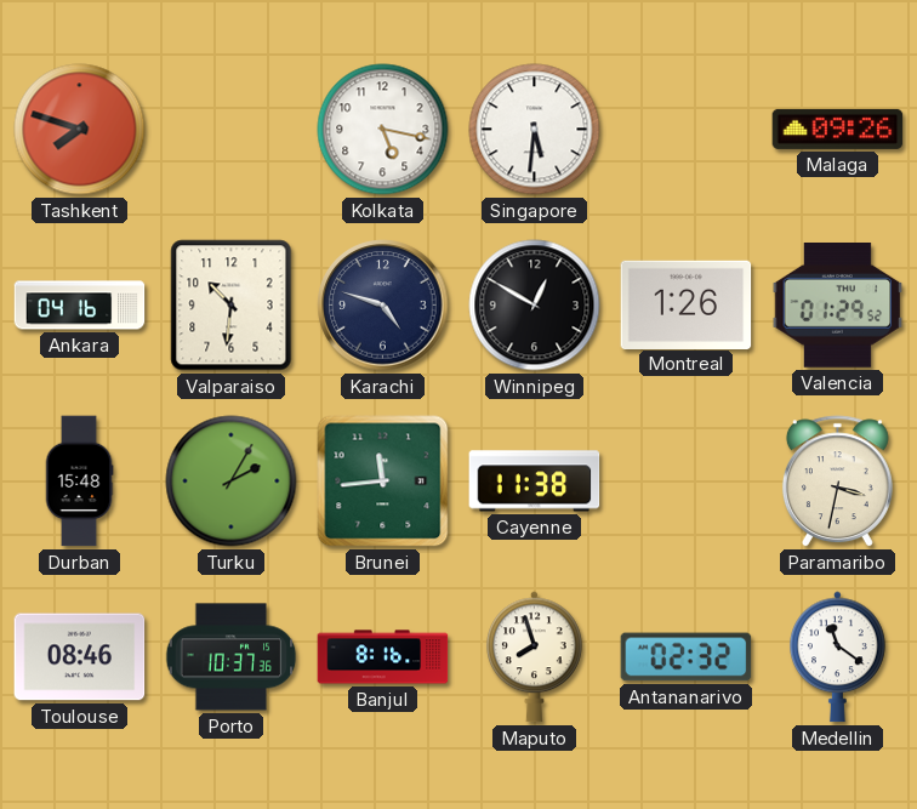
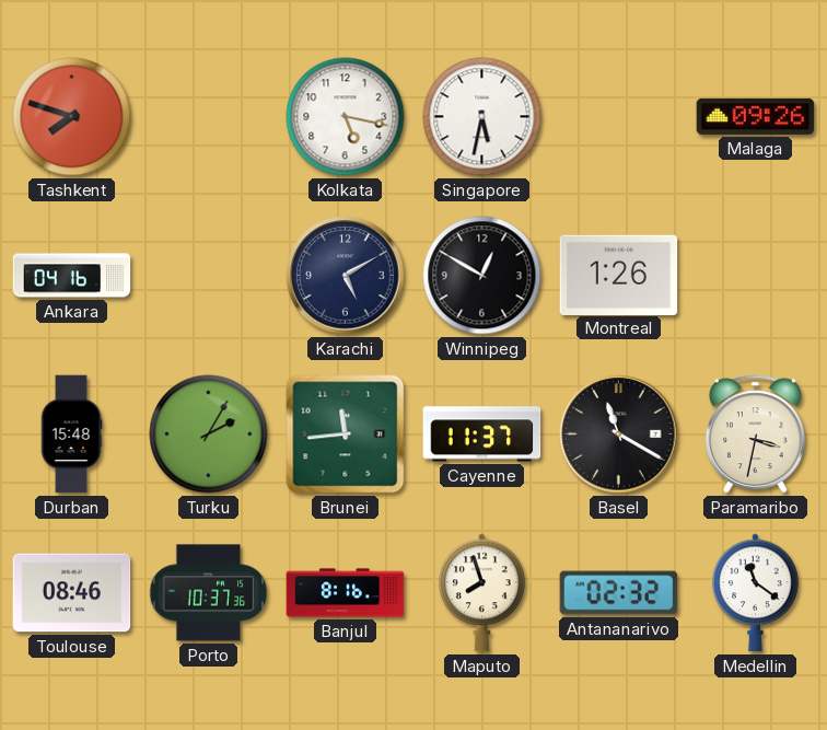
Singapore: 5:31 -> 5:32 (482, 117)
Valparaiso: 10:31 -> none (232, 306)
Karachi: 4:48 -> 5:10 (346, 276)
Valencia: 01:29 -> none (838, 306)
Cayenne: 11:38 -> 11:37 (482, 434)
Basel: none -> 11:20 (619, 434)
